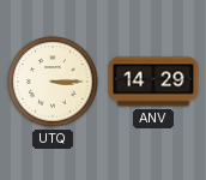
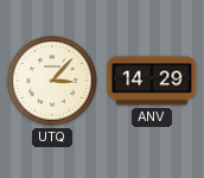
UTQ: 3:15 -> 3:07 (52, 81)
